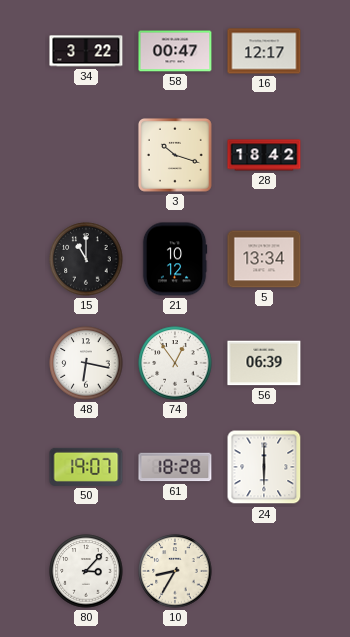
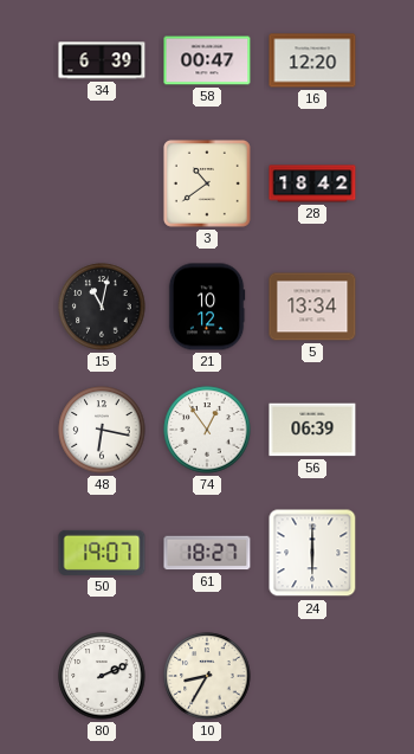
34: 3:22 -> 6:39 (102, 60)
16: 12:17 -> 12:20 (312, 60)
3: 10:18 -> 10:39 (207, 183)
15: 11:00 -> 11:02 (102, 307)
61: 18:28 -> 18:27 (207, 553)
80: 3:07 -> 2:11 (102, 676)
